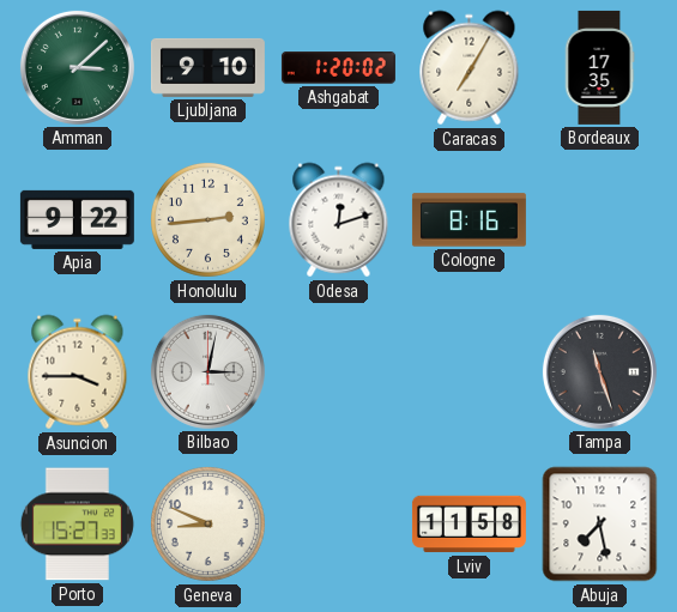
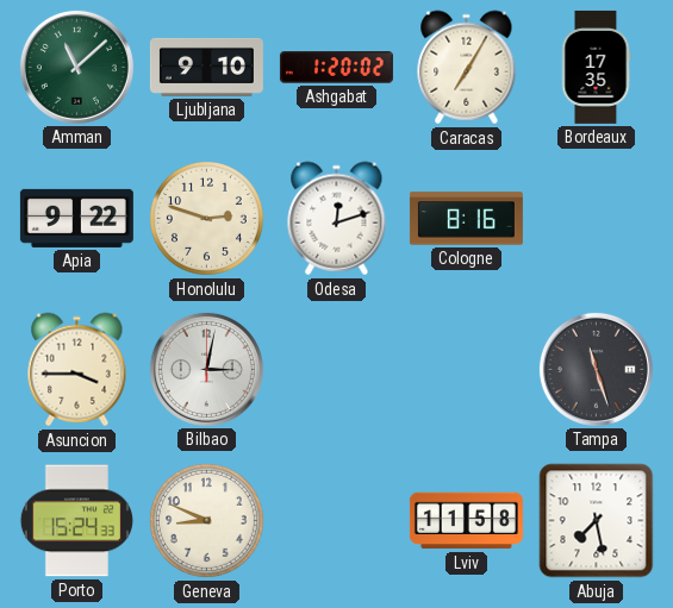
Amman: 3:08 -> 11:08 (76, 67)
Honolulu: 2:44 -> 2:48 (206, 218)
Porto: 15:27 -> 15:24 (76, 521)
